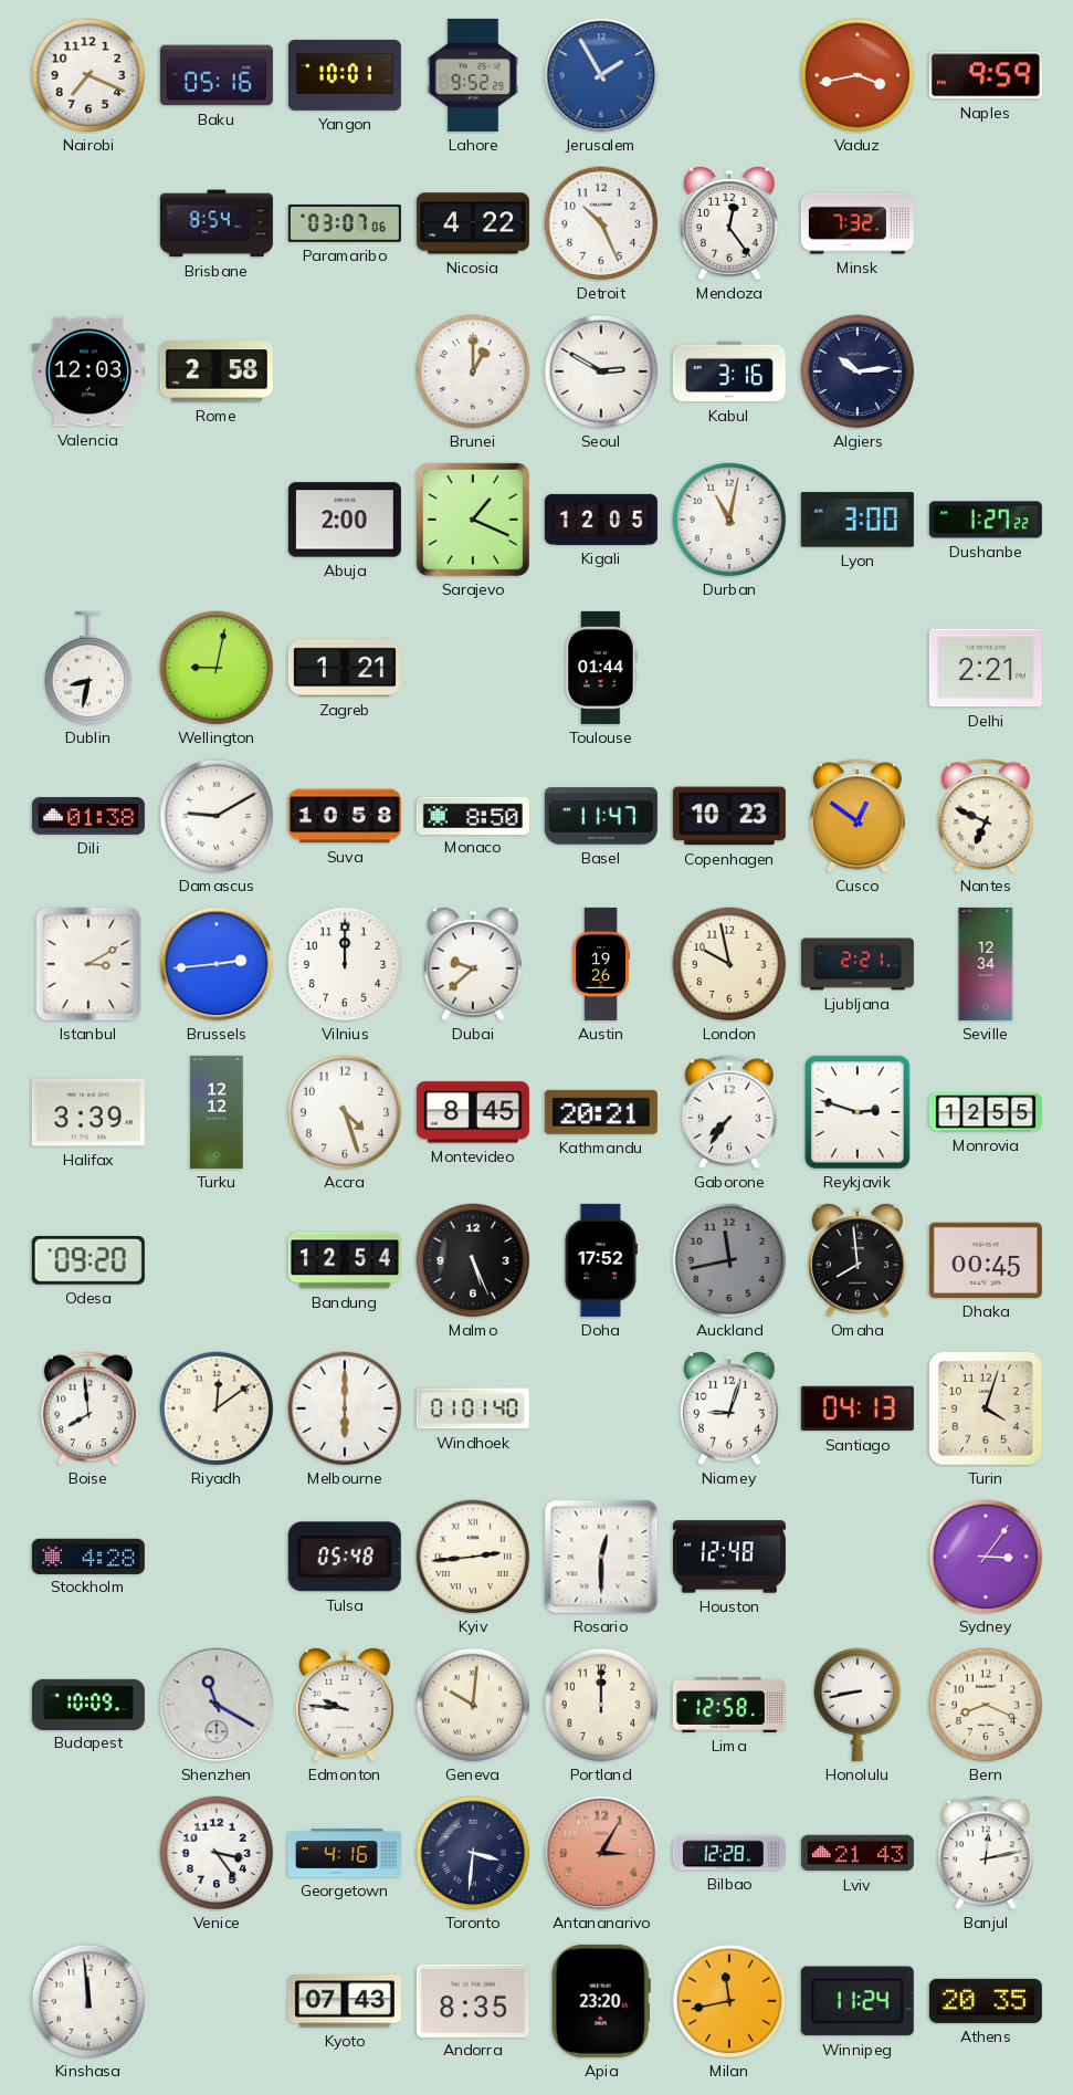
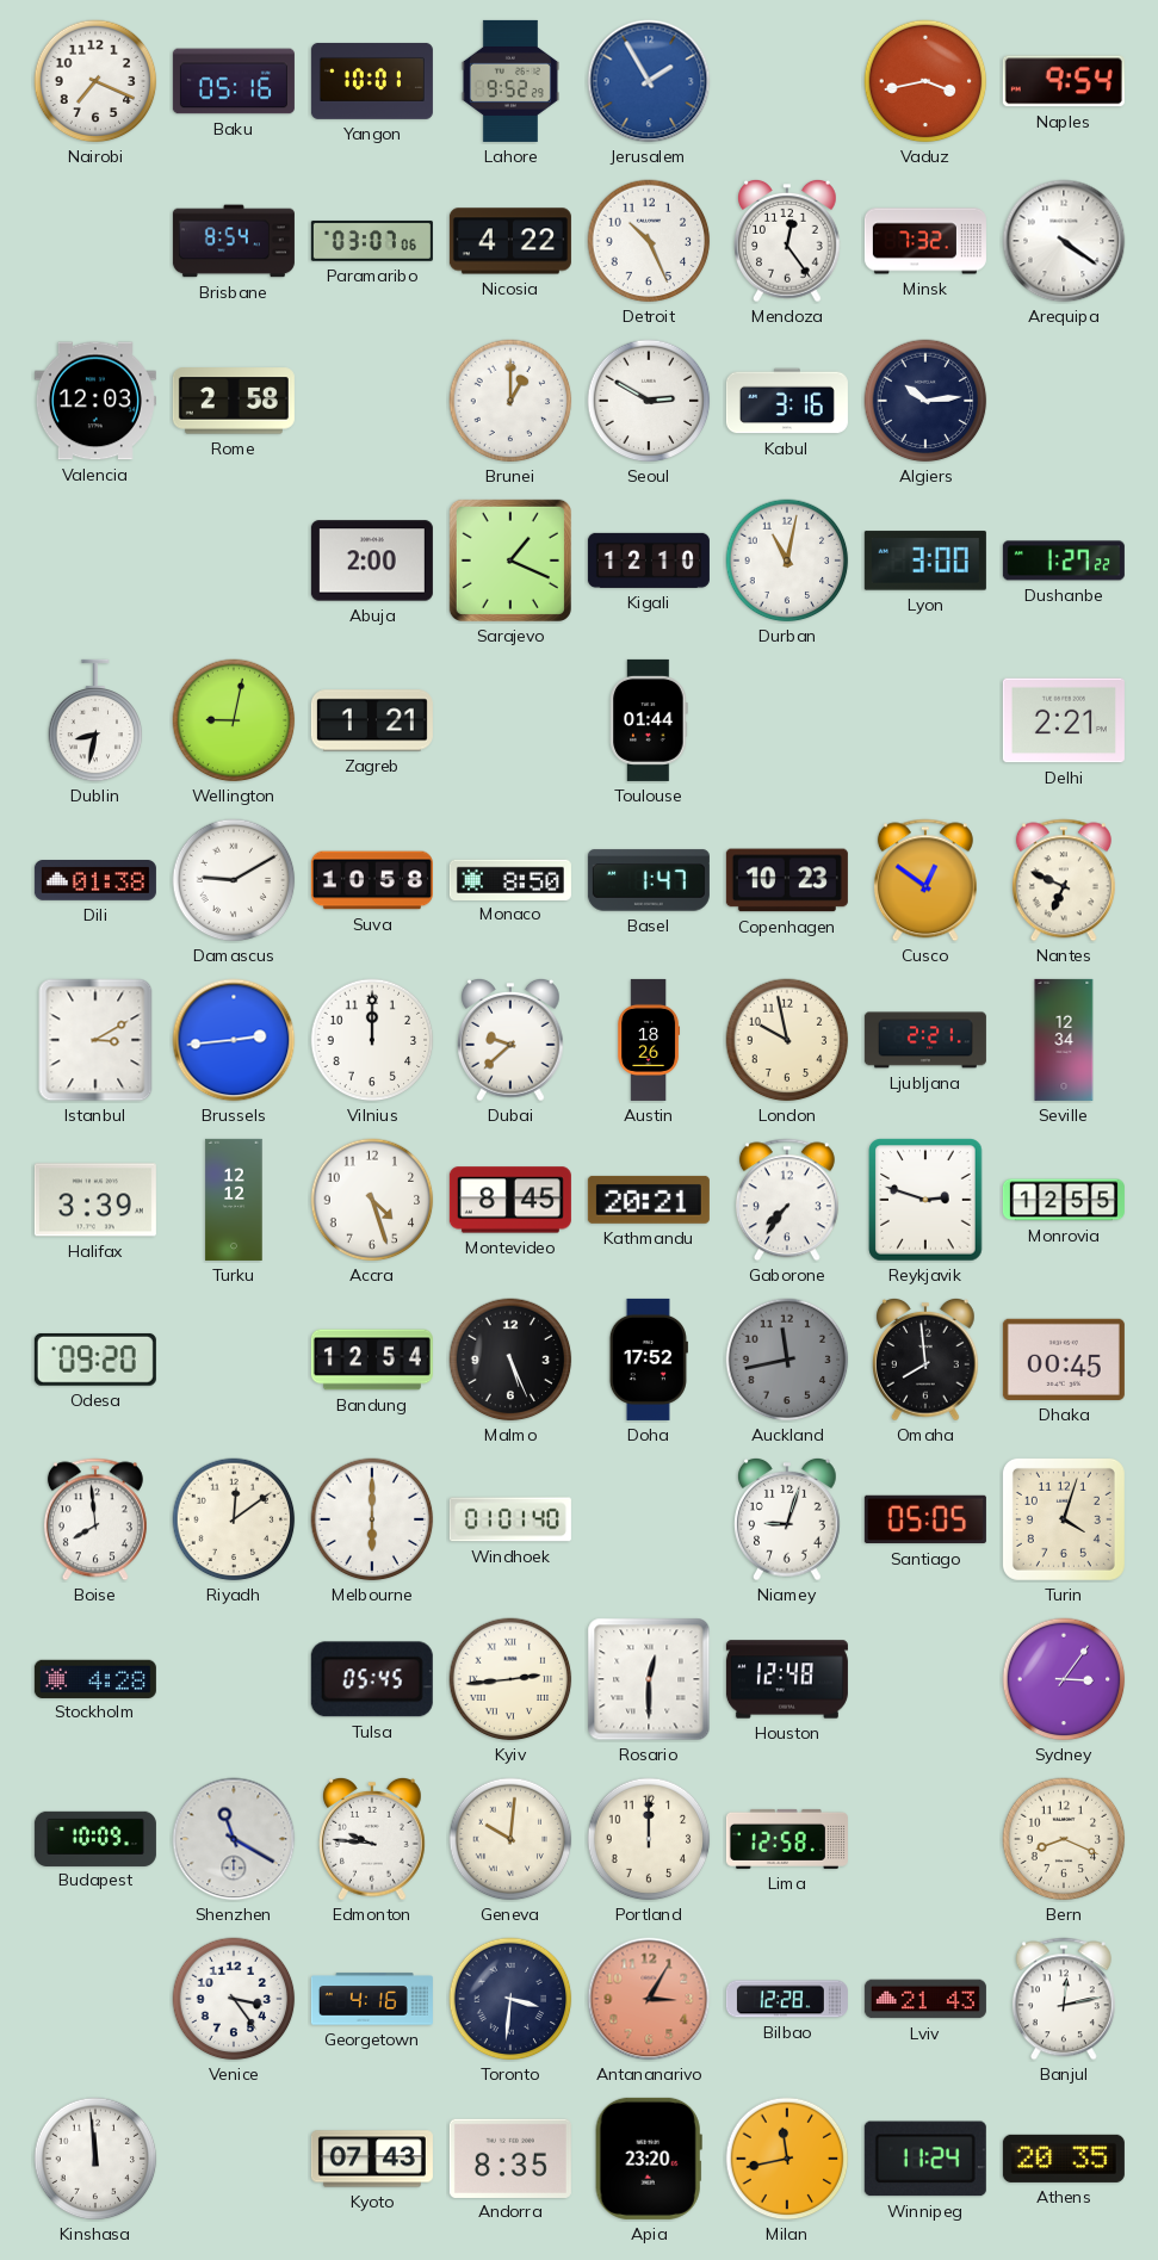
Naples: 9:59 -> 9:54 (1064, 81)
Arequipa: none -> 4:21 (1064, 241)
Kigali: 12:05 -> 12:10 (649, 561)
Basel: 11:47 -> 1:47 (649, 880)
Austin: 19:26 -> 18:26 (649, 1040)
Santiago: 04:13 -> 05:05 (925, 1519)
Tulsa: 05:48 -> 05:45 (372, 1679)
Honolulu: 8:43 -> none (858, 1705)
